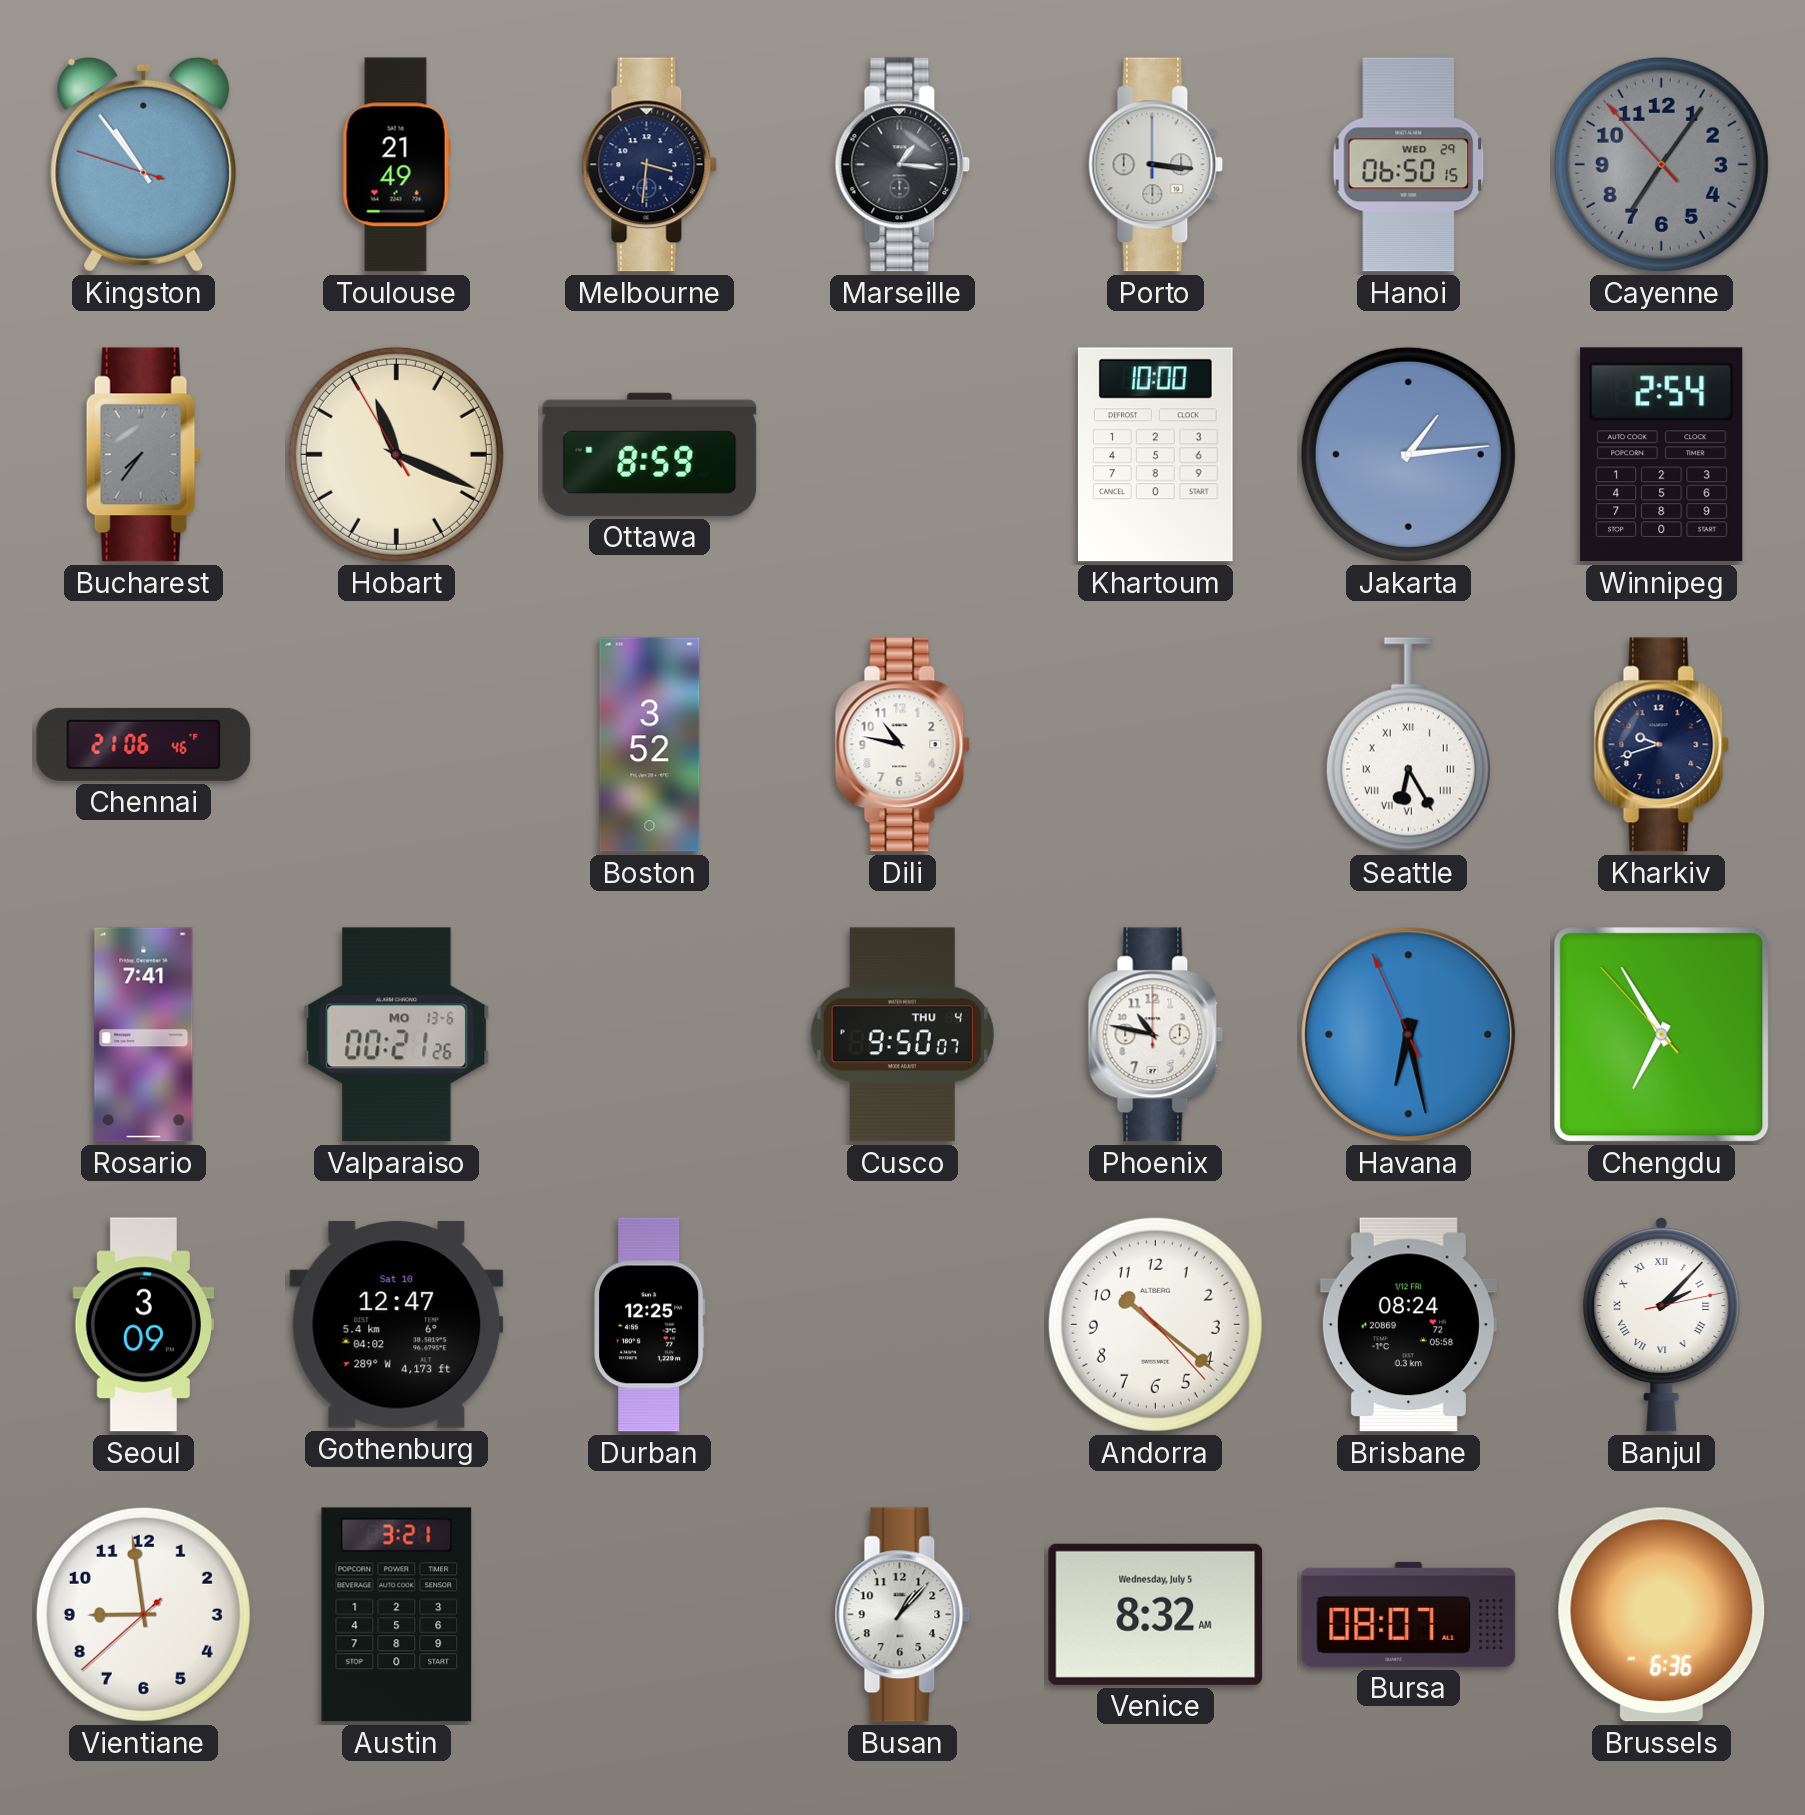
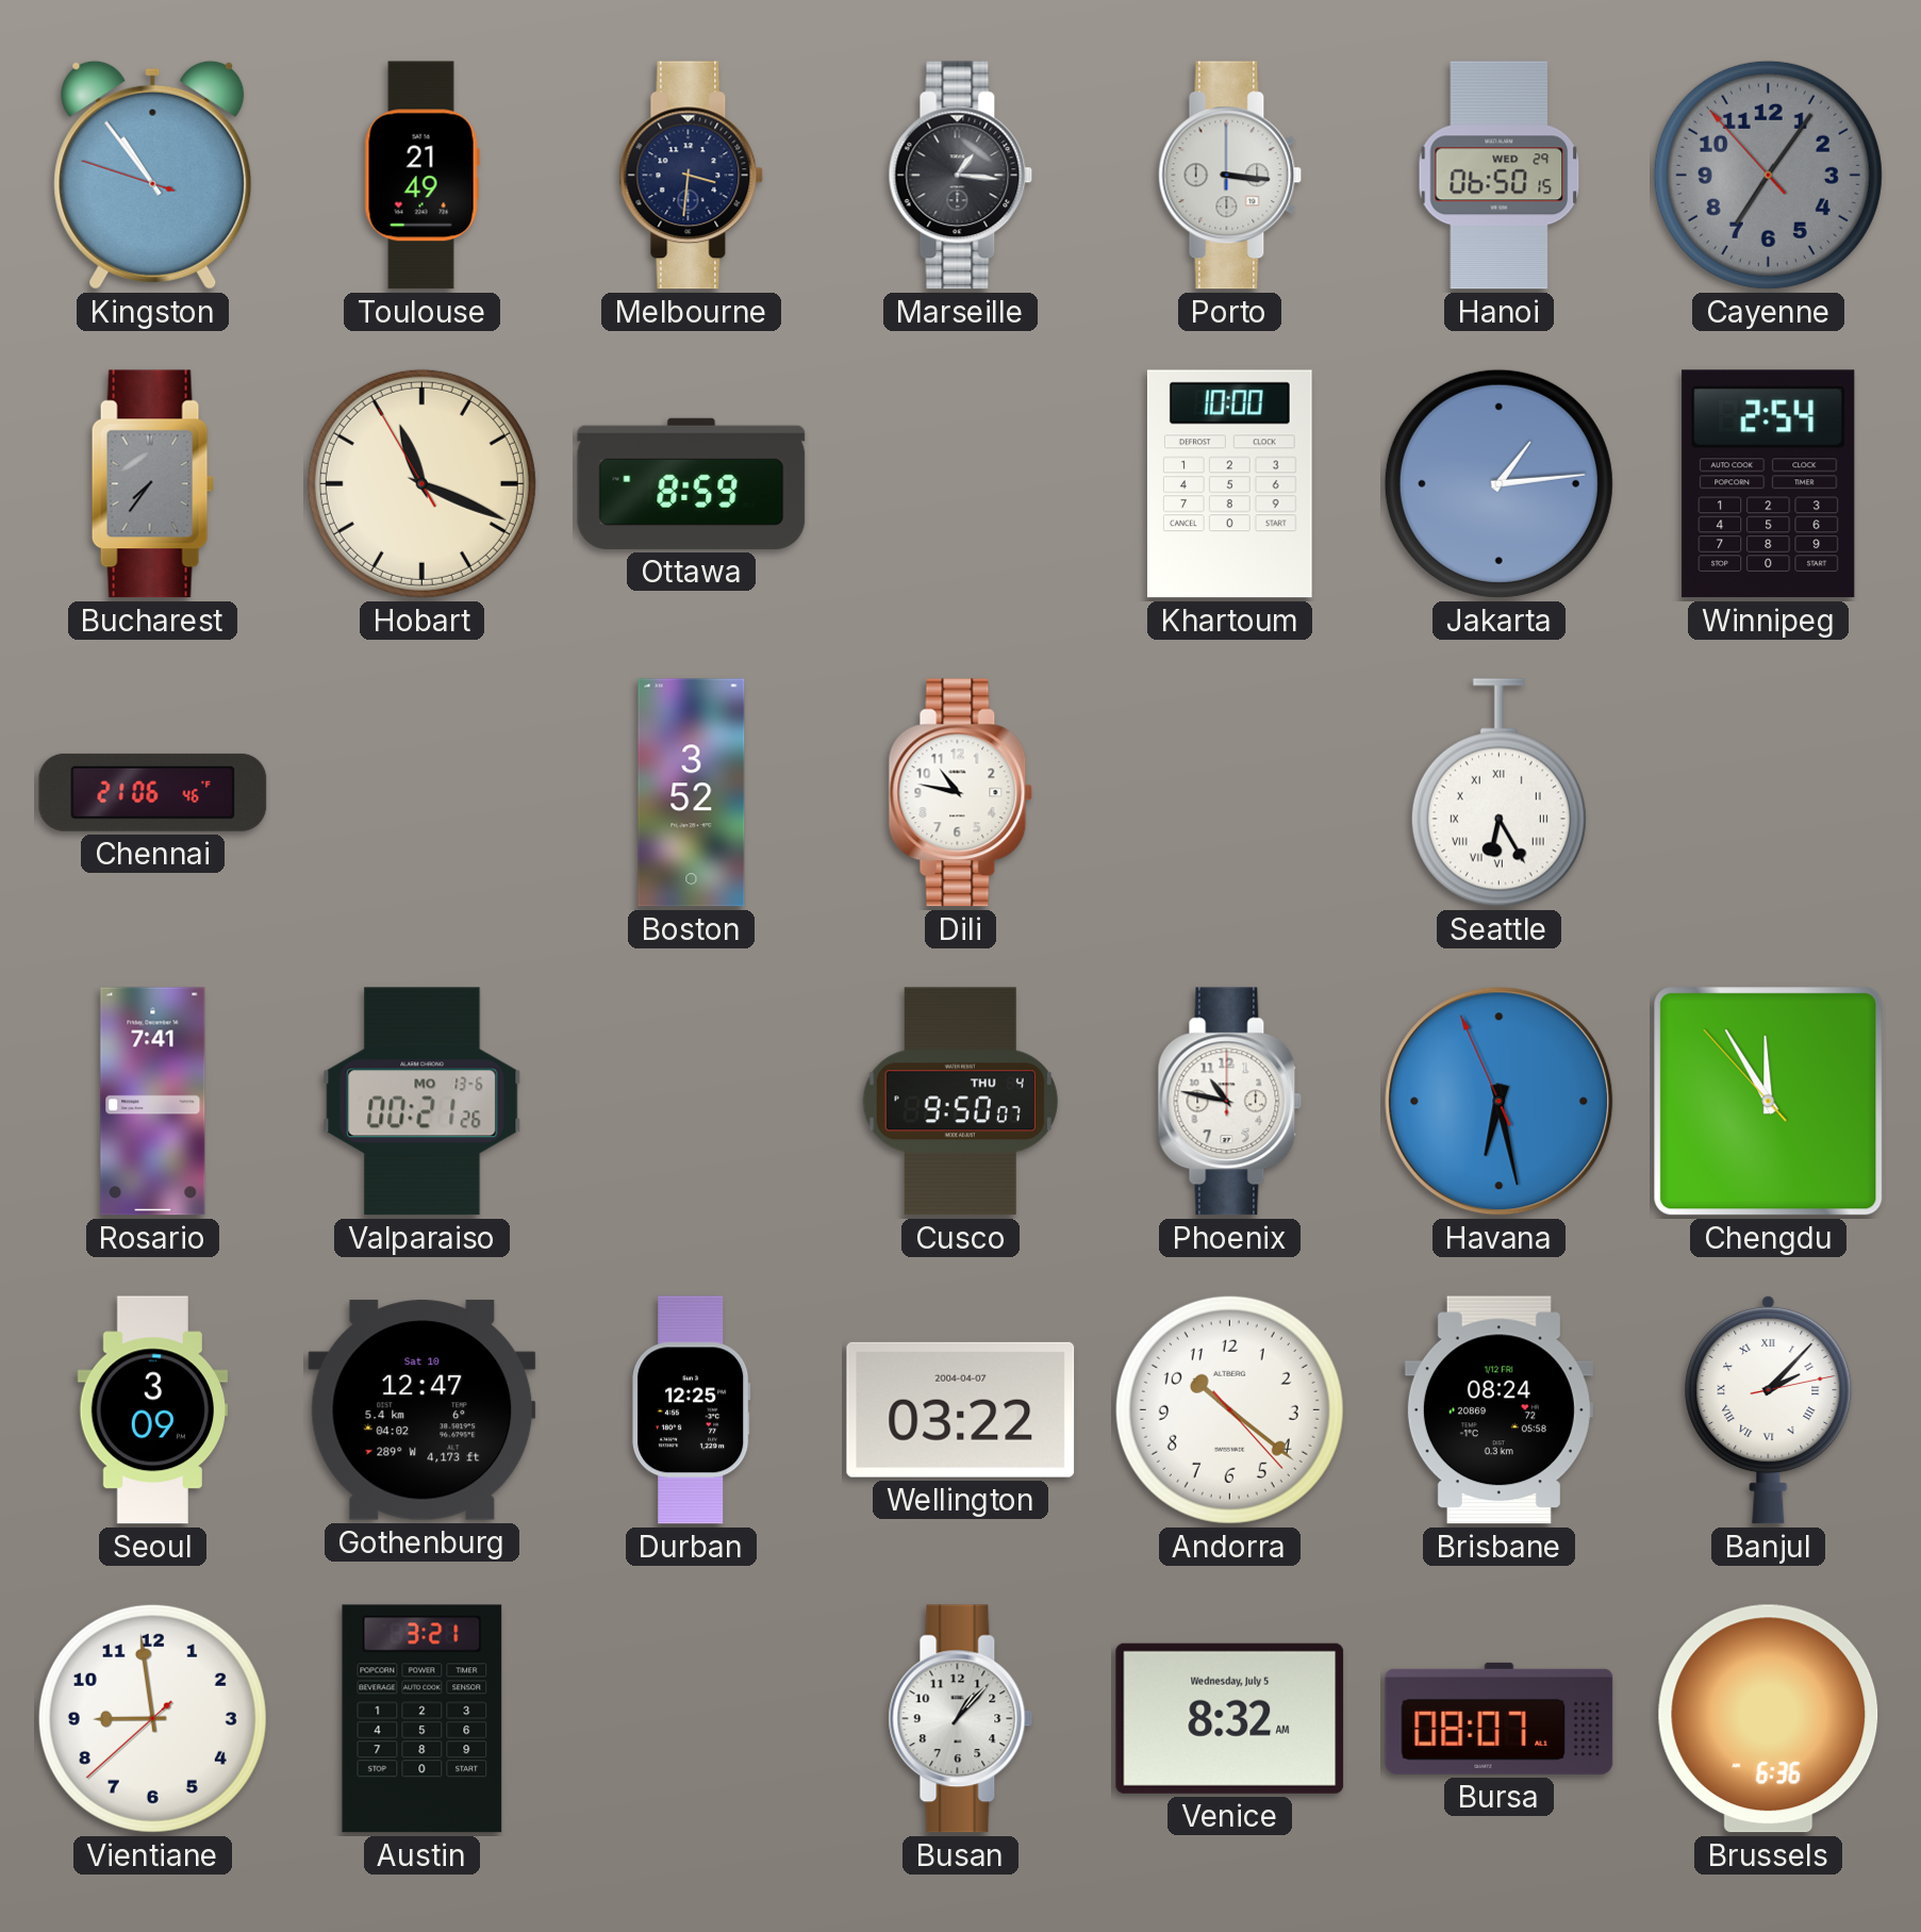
Kharkiv: 9:42 -> none (1662, 745)
Chengdu: 6:54 -> 11:54 (1769, 1102)
Wellington: none -> 03:22 (961, 1409)
